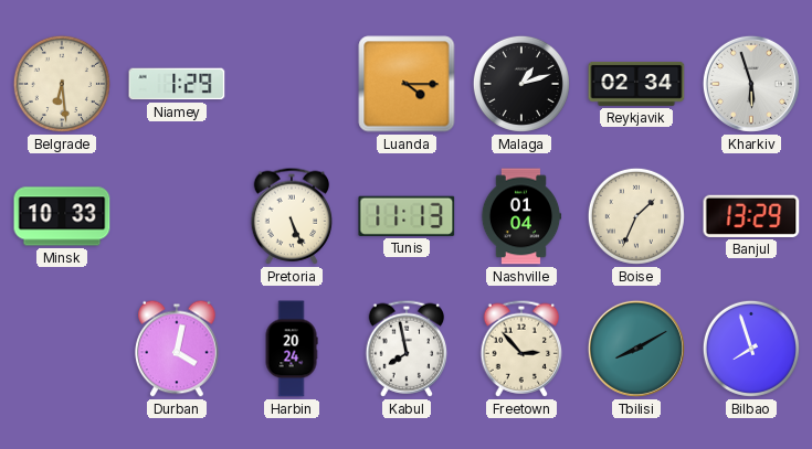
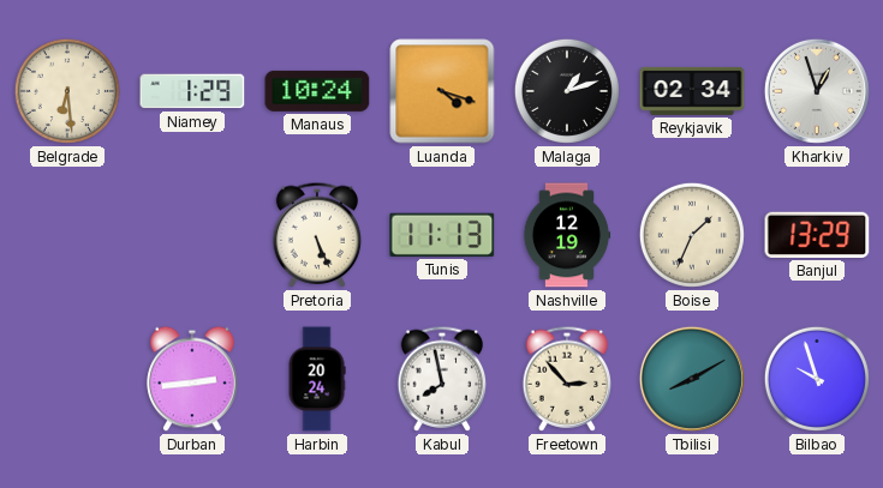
Manaus: none -> 10:24 (317, 91)
Luanda: 4:15 -> 4:18 (442, 91)
Kharkiv: 5:57 -> 12:57 (817, 91)
Minsk: 10:33 -> none (62, 216)
Nashville: 01:04 -> 12:19 (567, 235)
Durban: 4:02 -> 2:44 (192, 379)
Bilbao: 7:57 -> 9:57 (817, 379)
